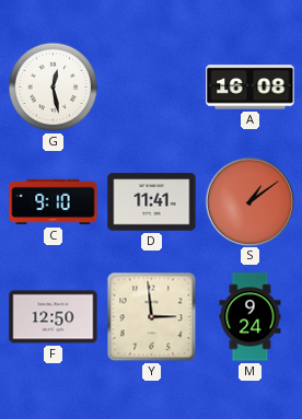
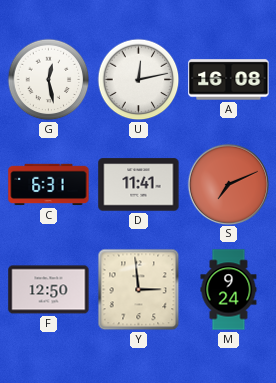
U: none -> 12:13 (139, 80)
C: 9:10 -> 6:31 (49, 185)
S: 1:09 -> 7:11 (228, 184)
